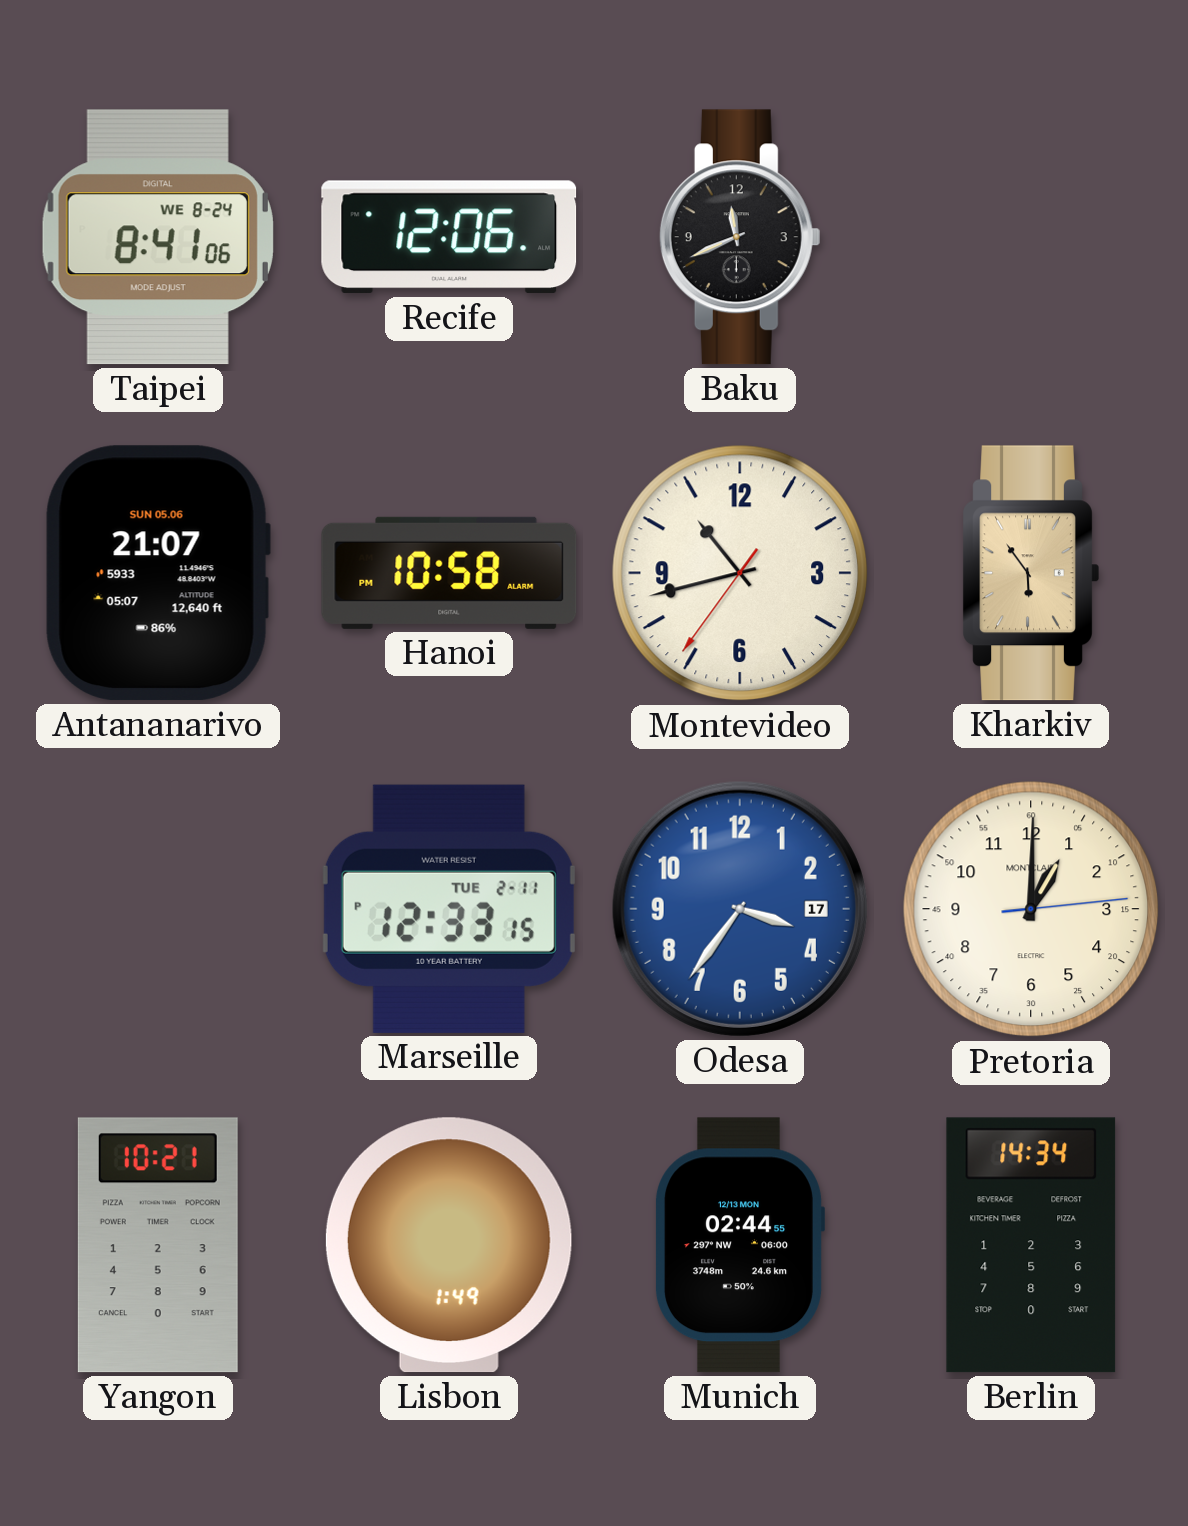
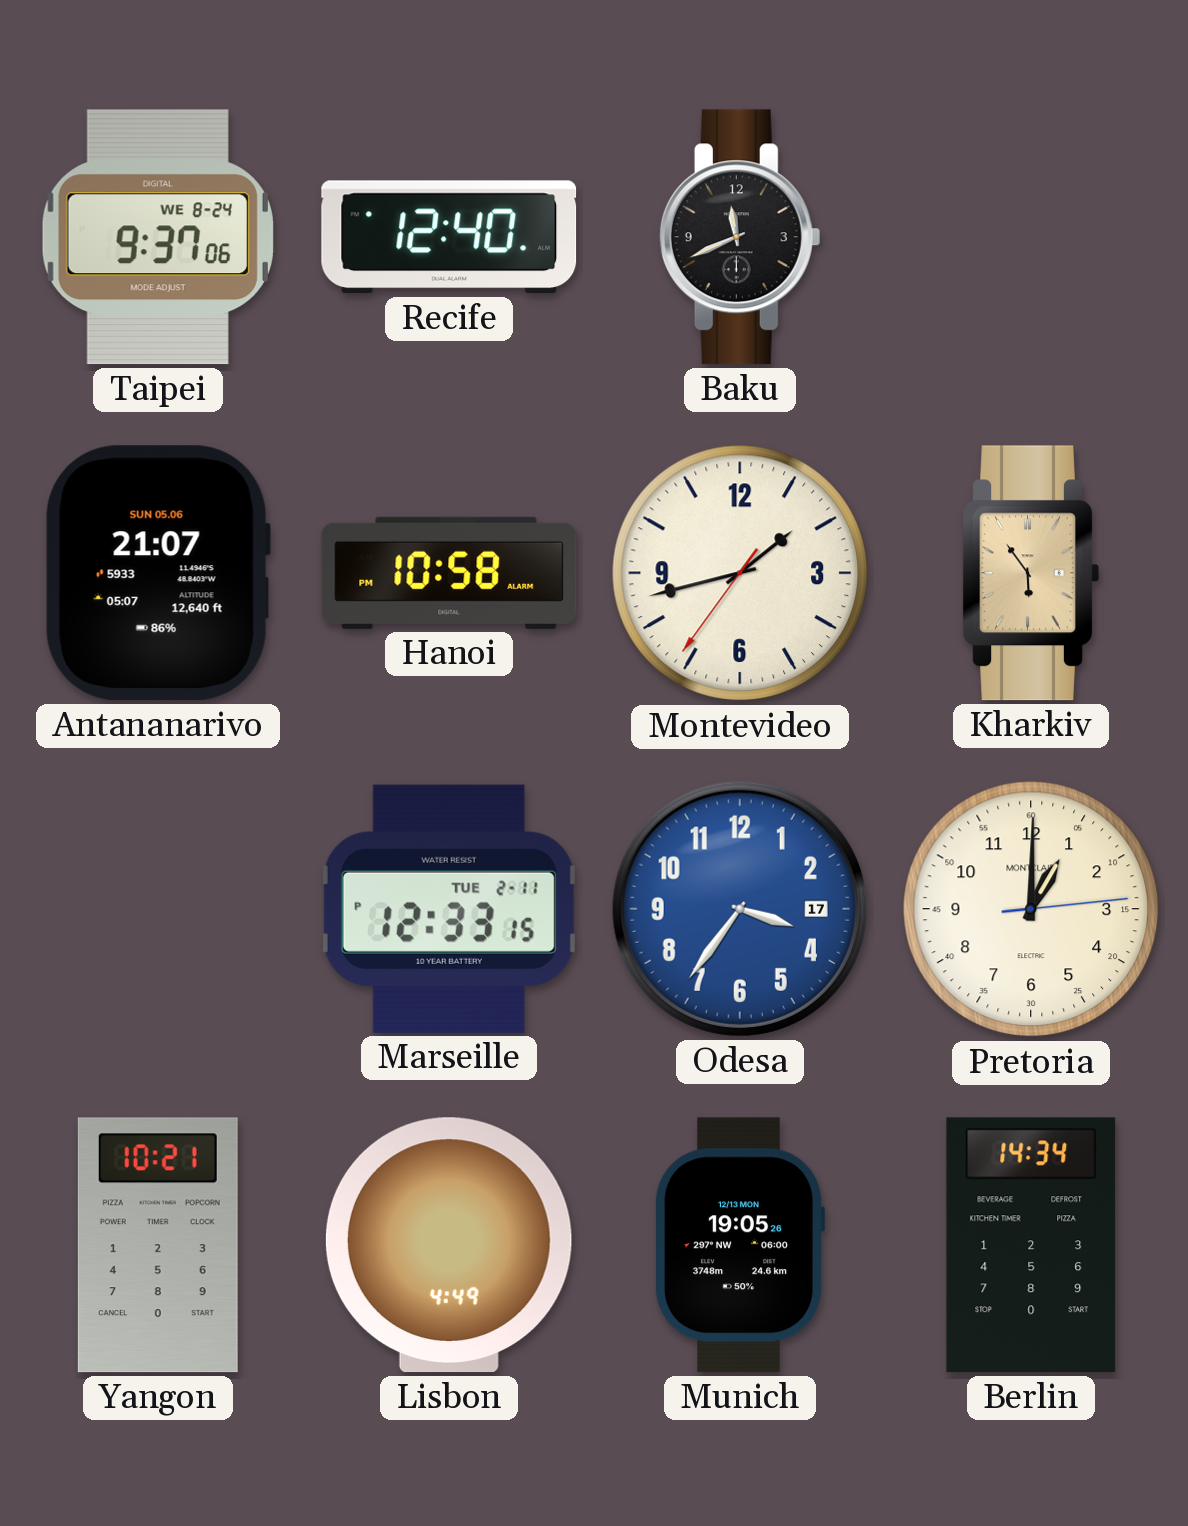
Taipei: 8:41 -> 9:37 (158, 237)
Recife: 12:06 -> 12:40 (449, 237)
Montevideo: 10:42 -> 1:42 (740, 573)
Lisbon: 1:49 -> 4:49 (449, 1245)
Munich: 02:44 -> 19:05 (739, 1245)
